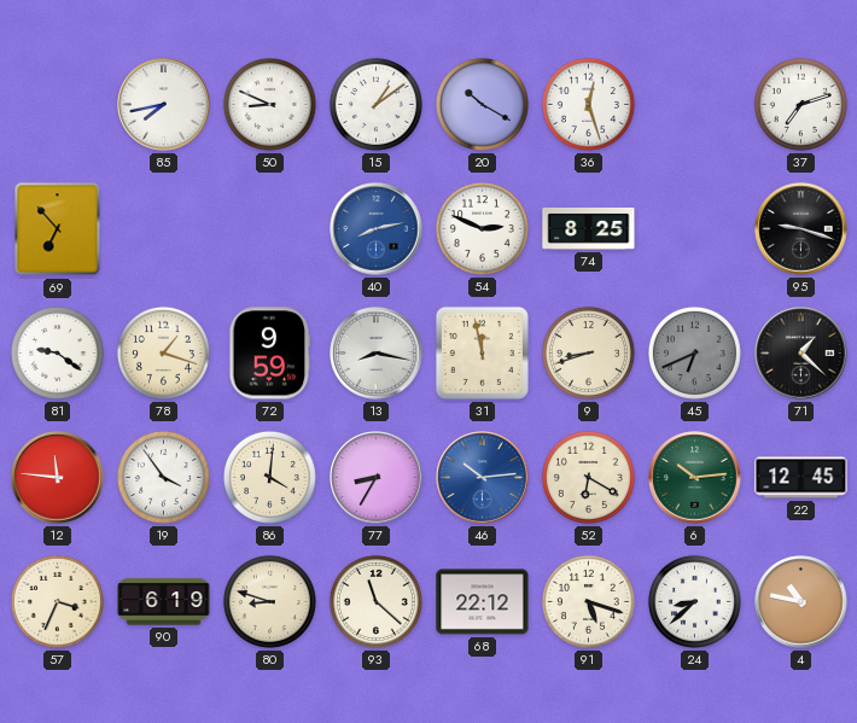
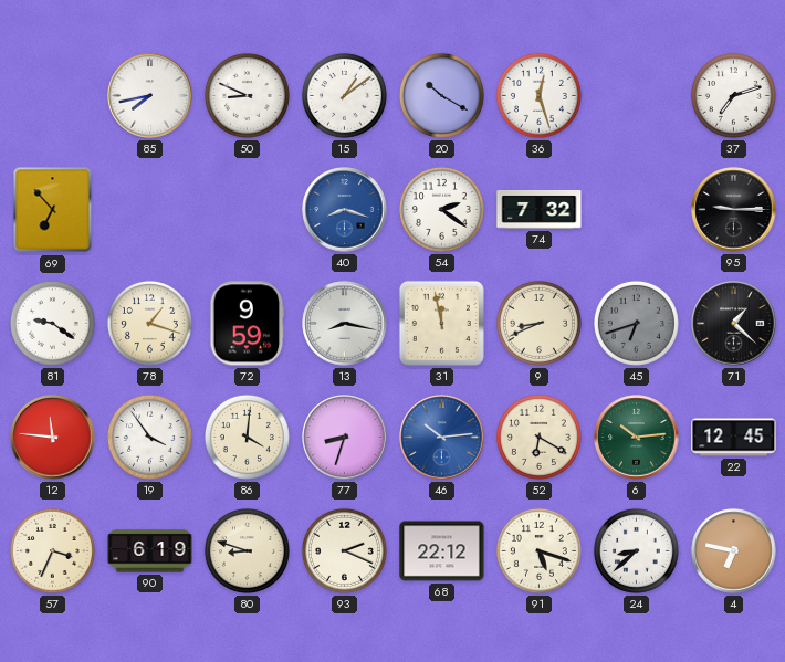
40: 8:13 -> 8:18 (345, 210)
54: 2:49 -> 2:21 (441, 209)
74: 8:25 -> 7:32 (540, 210)
95: 9:18 -> 9:15 (734, 210)
9: 8:42 -> 8:41 (538, 323)
45: 6:41 -> 6:42 (636, 323)
77: 8:35 -> 8:33 (345, 438)
93: 11:22 -> 2:19 (344, 550)
4: 10:47 -> 6:47 (734, 551)
